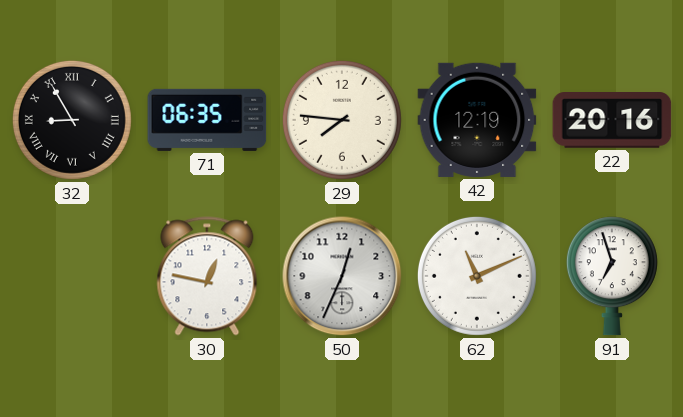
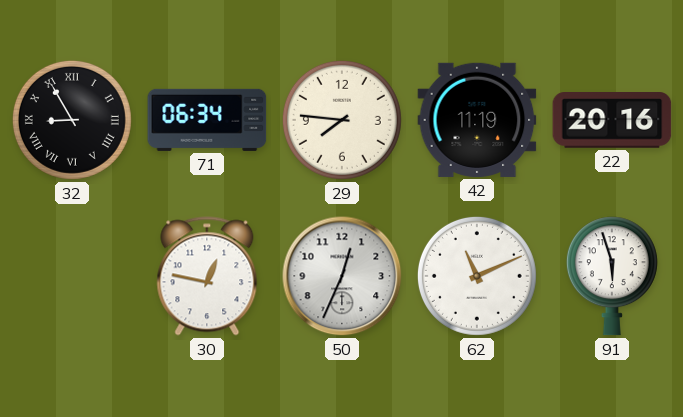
71: 06:35 -> 06:34 (207, 120)
42: 12:19 -> 11:19 (477, 120)
91: 6:57 -> 5:57 (612, 276)
